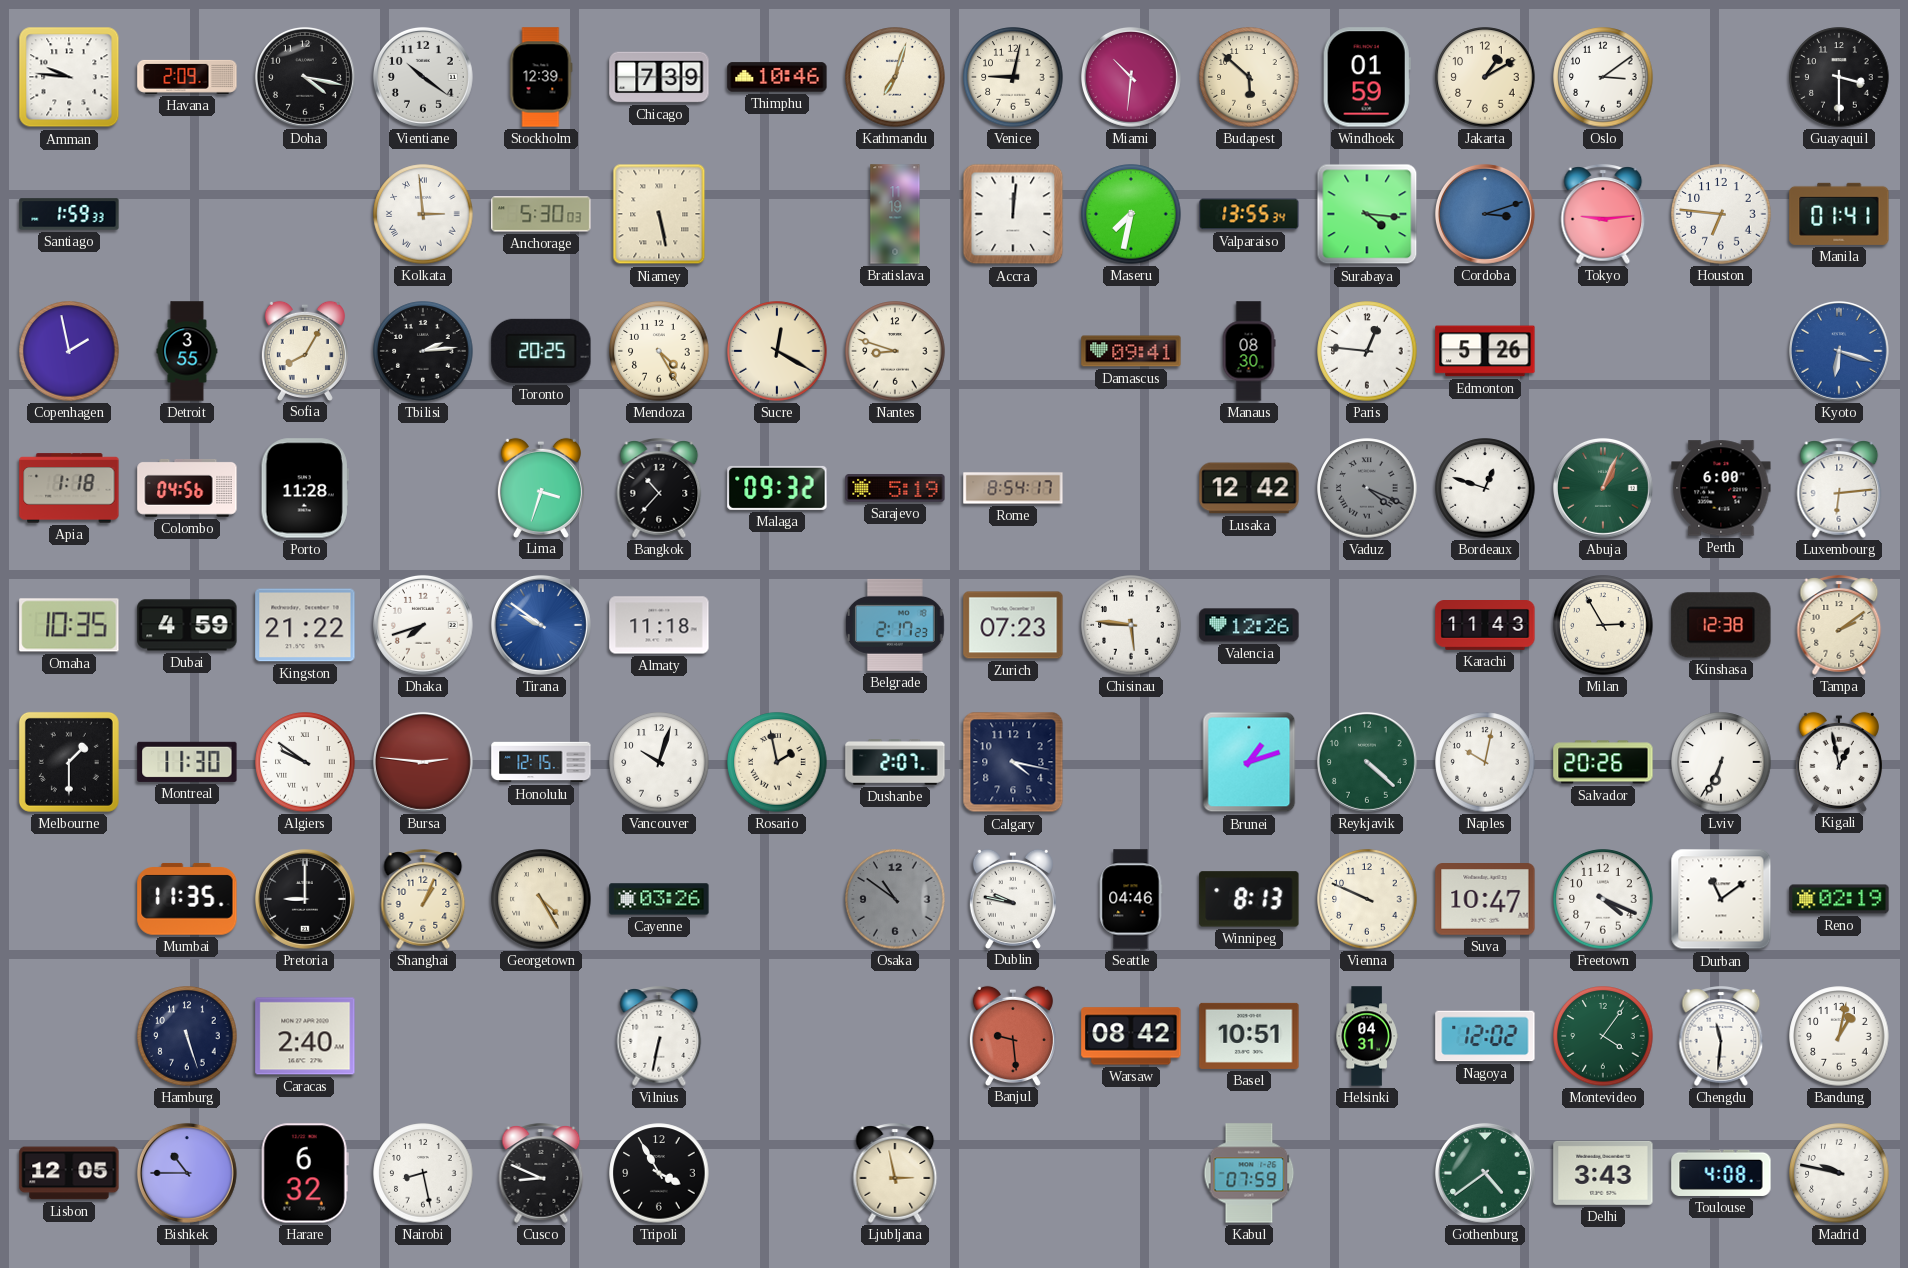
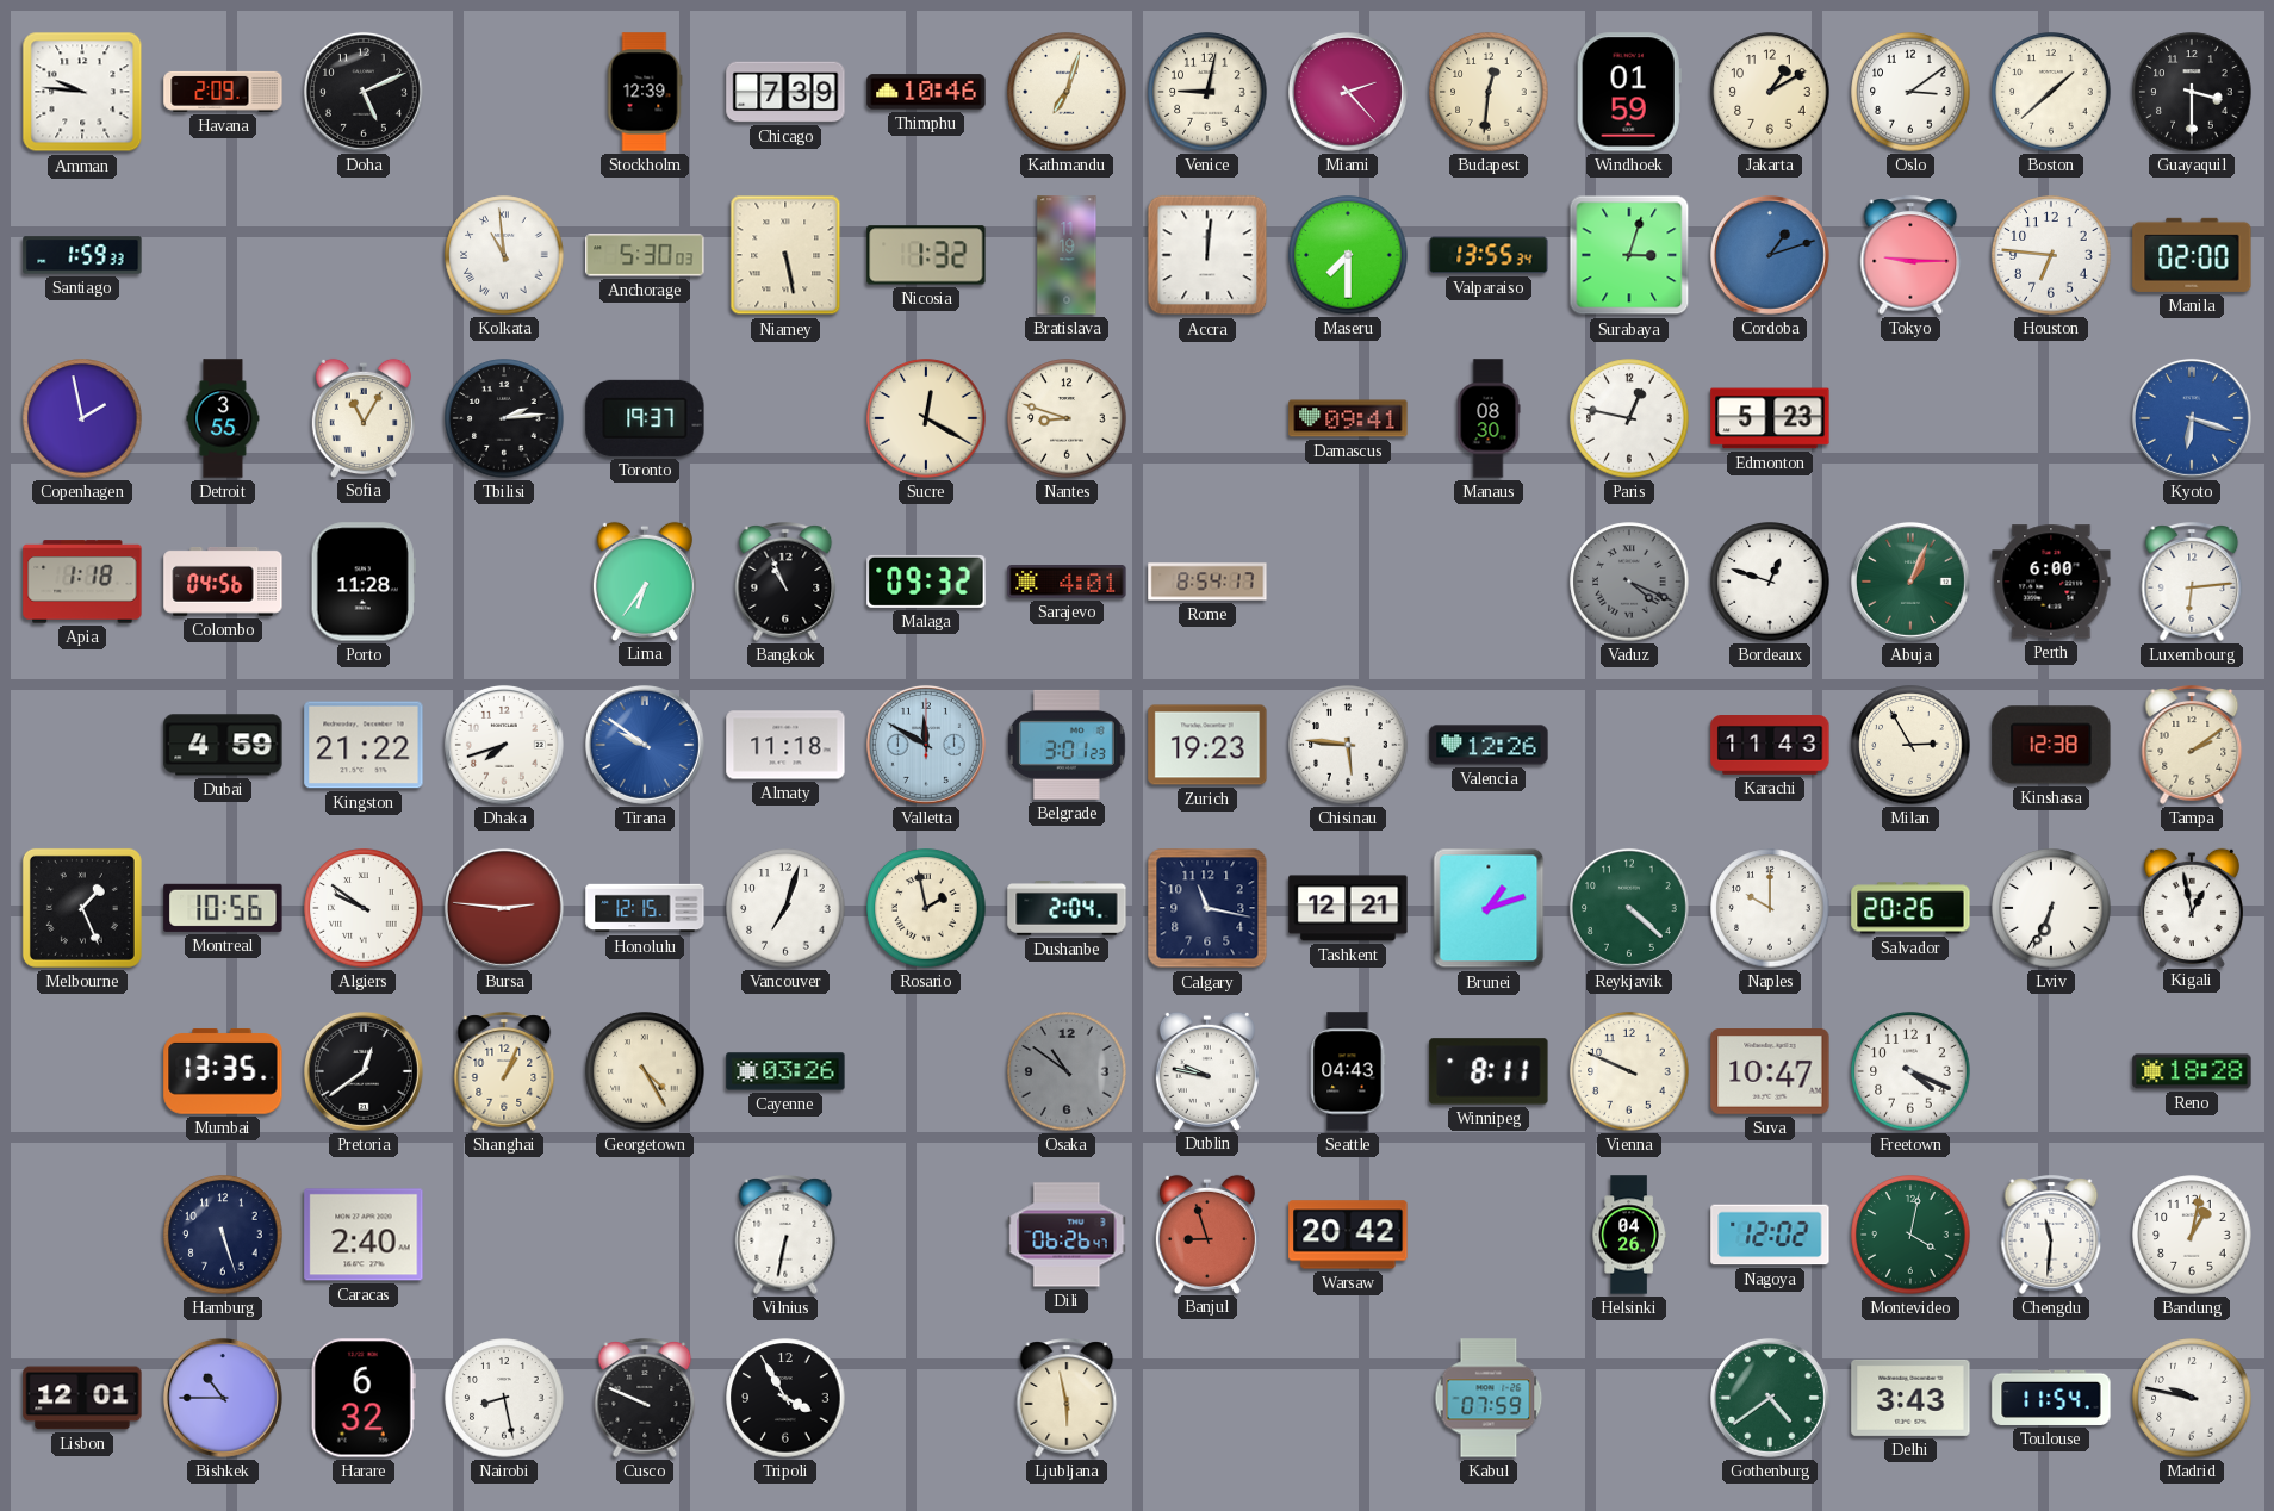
Doha: 4:17 -> 5:11 (364, 92)
Vientiane: 10:21 -> none (423, 77)
Miami: 10:31 -> 2:23 (1348, 92)
Budapest: 5:52 -> 12:31 (1489, 92)
Boston: none -> 1:38 (2051, 92)
Kolkata: 2:59 -> 10:59 (504, 255)
Nicosia: none -> 1:32 (926, 255)
Maseru: 7:32 -> 7:30 (1348, 255)
Surabaya: 4:16 -> 3:03 (1629, 255)
Cordoba: 3:12 -> 1:12 (1770, 255)
Tokyo: 9:14 -> 9:15 (1910, 255)
Manila: 01:41 -> 02:00 (2192, 255)
Sofia: 8:05 -> 11:05 (364, 417)
Toronto: 20:25 -> 19:37 (645, 418)
Mendoza: 4:25 -> none (659, 351)
Paris: 12:46 -> 12:47 (1629, 418)
Edmonton: 5:26 -> 5:23 (1770, 418)
Lima: 3:33 -> 6:36 (645, 580)
Bangkok: 10:37 -> 10:56 (785, 582)
Sarajevo: 5:19 -> 4:01 (1067, 583)
Lusaka: 12:42 -> none (1249, 488)
Omaha: 10:35 -> none (69, 625)
Valletta: none -> 11:50 (926, 745)
Belgrade: 2:17 -> 3:01 (1068, 745)
Zurich: 07:23 -> 19:23 (1207, 745)
Melbourne: 1:30 -> 1:26 (82, 908)
Montreal: 11:30 -> 10:56 (223, 908)
Vancouver: 10:03 -> 7:03 (785, 908)
Dushanbe: 2:07 -> 2:04 (1067, 909)
Calgary: 4:17 -> 11:17 (1207, 908)
Tashkent: none -> 12:21 (1348, 908)
Naples: 10:02 -> 10:00 (1770, 908)
Mumbai: 11:35 -> 13:35 (223, 1071)
Pretoria: 9:00 -> 12:39 (364, 1071)
Seattle: 04:46 -> 04:43 (1348, 1071)
Winnipeg: 8:13 -> 8:11 (1489, 1071)
Durban: 11:09 -> none (1721, 899)
Reno: 02:19 -> 18:28 (2192, 1071)
Dili: none -> 06:26 (1067, 1235)
Banjul: 9:29 -> 8:57 (1207, 1233)
Warsaw: 08:42 -> 20:42 (1348, 1235)
Basel: 10:51 -> none (1249, 1036)
Helsinki: 04:31 -> 04:26 (1629, 1235)
Montevideo: 4:06 -> 4:02 (1910, 1235)
Lisbon: 12:05 -> 12:01 (82, 1398)
Cusco: 8:49 -> 9:49 (645, 1398)
Ljubljana: 2:58 -> 5:58 (1067, 1398)
Toulouse: 4:08 -> 11:54 (2051, 1398)
